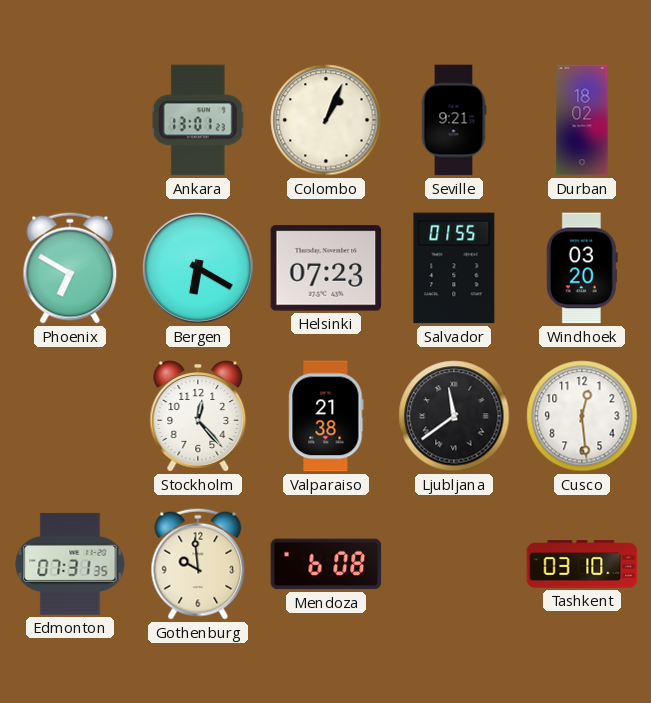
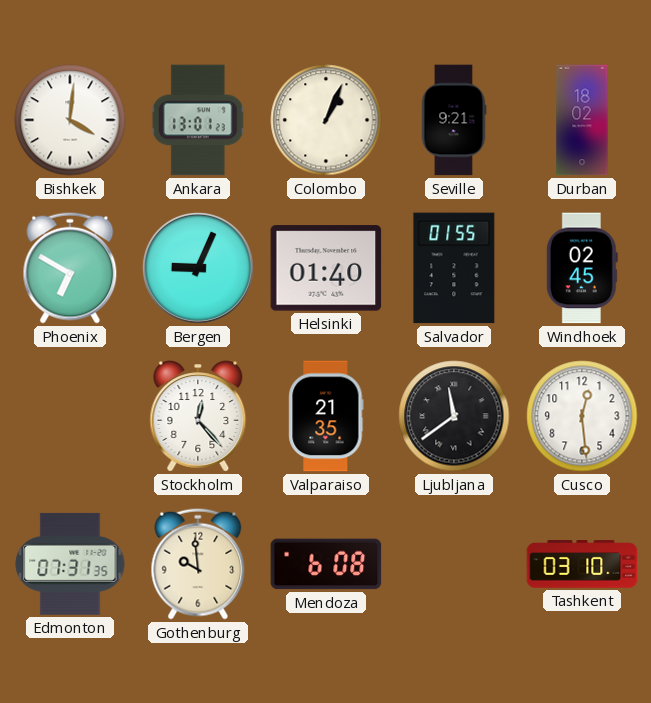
Bishkek: none -> 4:01 (70, 120)
Bergen: 6:20 -> 9:04 (198, 268)
Helsinki: 07:23 -> 01:40 (326, 268)
Windhoek: 03:20 -> 02:45 (582, 268)
Valparaiso: 21:38 -> 21:35 (326, 416)
